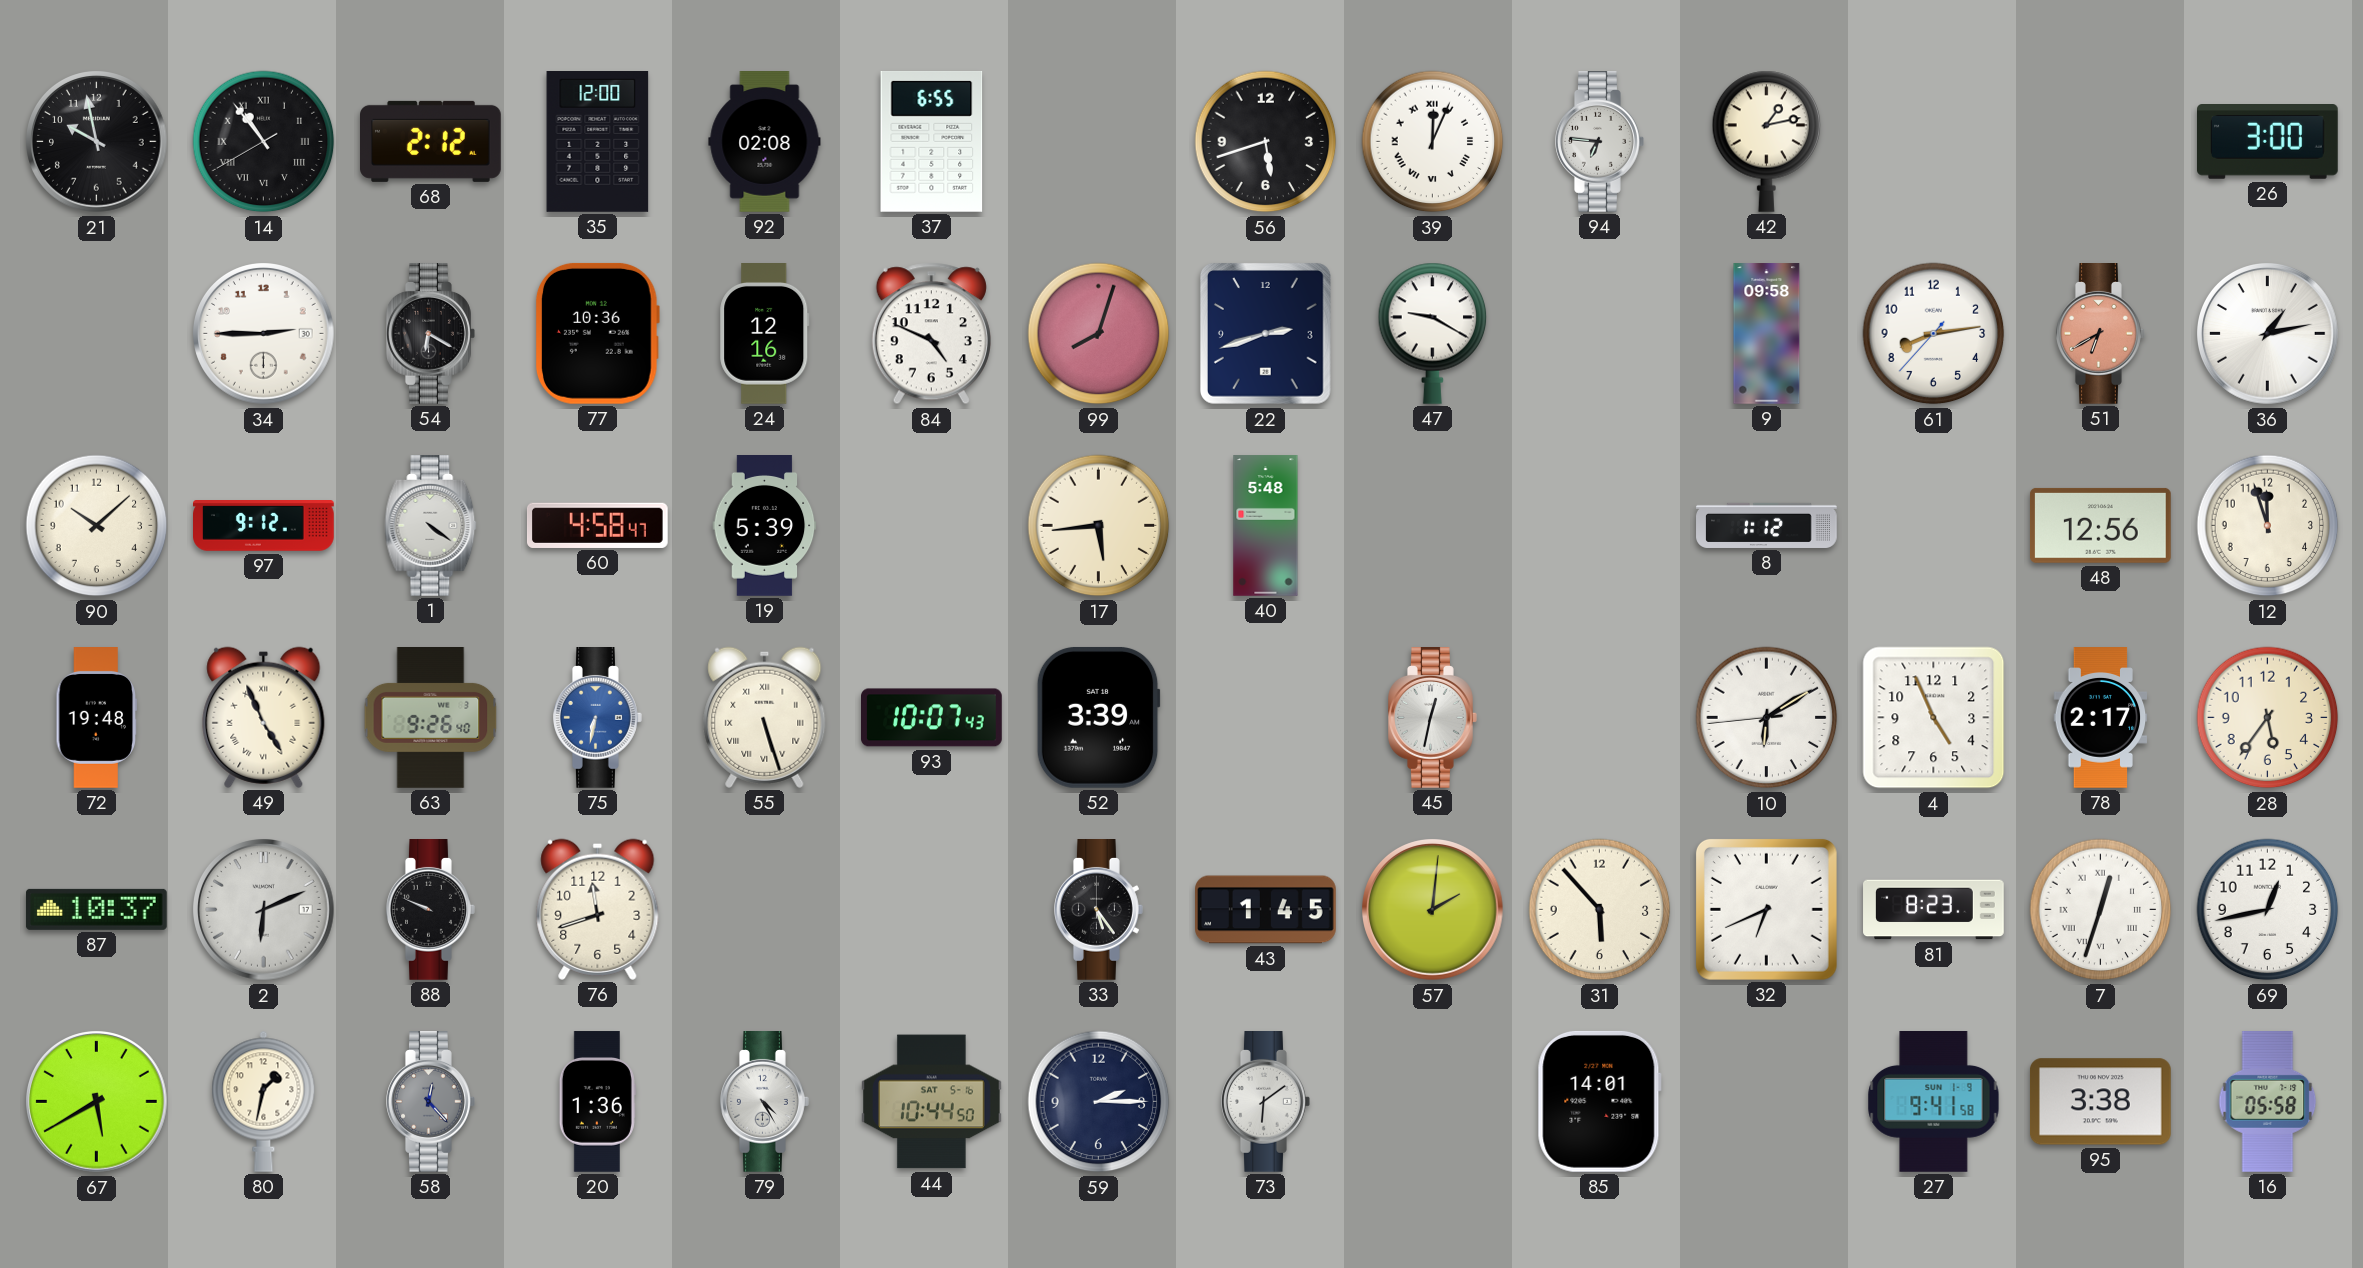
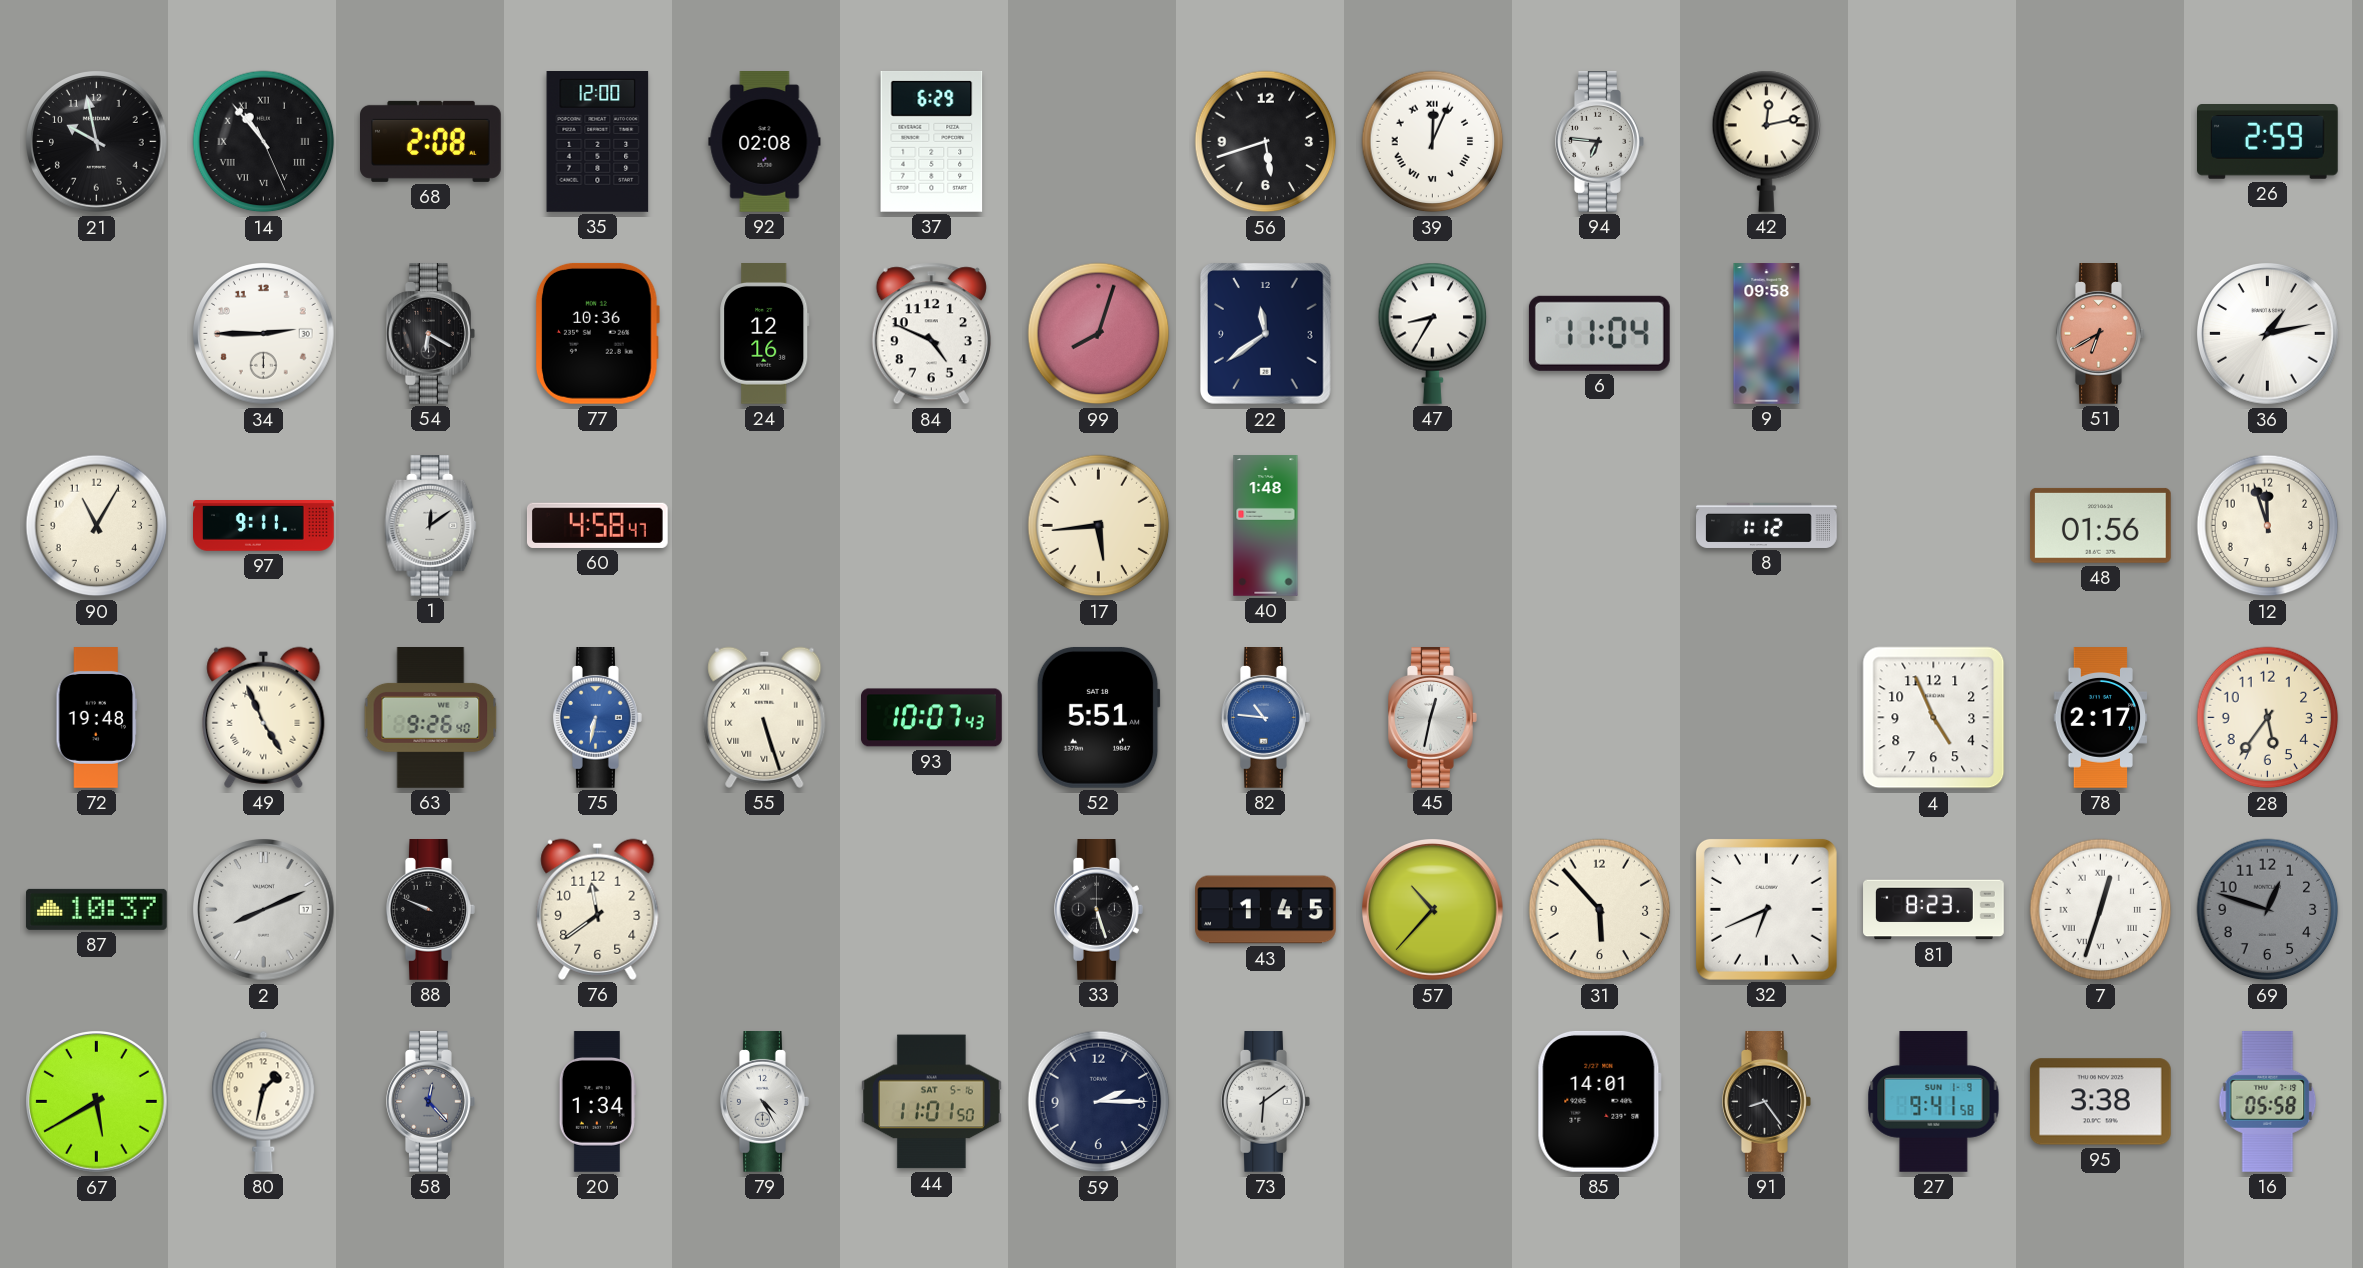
14: 10:53:40 -> 10:53:26 (264, 142)
68: 2:12 -> 2:08 (431, 141)
37: 6:55 -> 6:29 (932, 141)
42: 1:13 -> 12:13 (1767, 141)
26: 3:00 -> 2:59 (2268, 142)
22: 2:42 -> 11:39 (1265, 334)
47: 9:20 -> 8:35 (1433, 333)
6: none -> 11:04 (1599, 333)
61: 8:13 -> none (1934, 334)
90: 10:08 -> 11:05 (97, 526)
97: 9:12 -> 9:11 (264, 526)
1: 4:21 -> 12:09 (431, 526)
19: 5:39 -> none (765, 526)
40: 5:48 -> 1:48 (1266, 526)
48: 12:56 -> 01:56 (2100, 525)
52: 3:39 -> 5:51 (1098, 717)
82: none -> 10:46 (1266, 718)
10: 6:09 -> none (1767, 718)
2: 6:11 -> 8:11 (264, 910)
76: 11:42 -> 11:39 (598, 909)
33: 5:24 -> 5:27 (1099, 910)
57: 2:01 -> 10:37 (1433, 910)
69: 12:43 -> 12:48 (2268, 910)
69 dial: white -> grey (2268, 910)
20: 1:36 -> 1:34 (597, 1102)
44: 10:44 -> 11:01 (932, 1102)
91: none -> 8:24 (1767, 1102)
